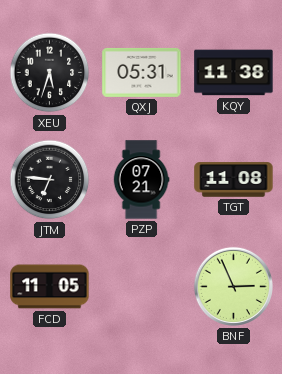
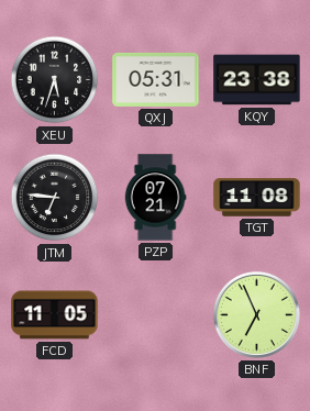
KQY: 11:38 -> 23:38 (257, 80)
BNF: 2:56 -> 6:56 (256, 314)
